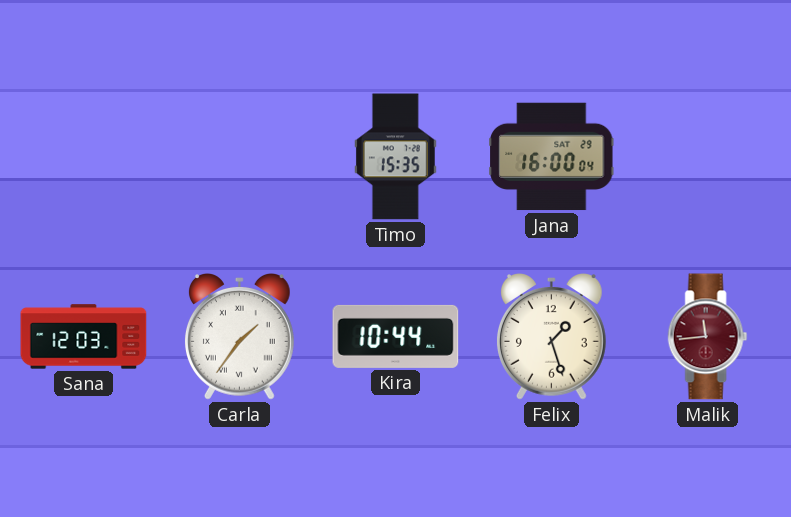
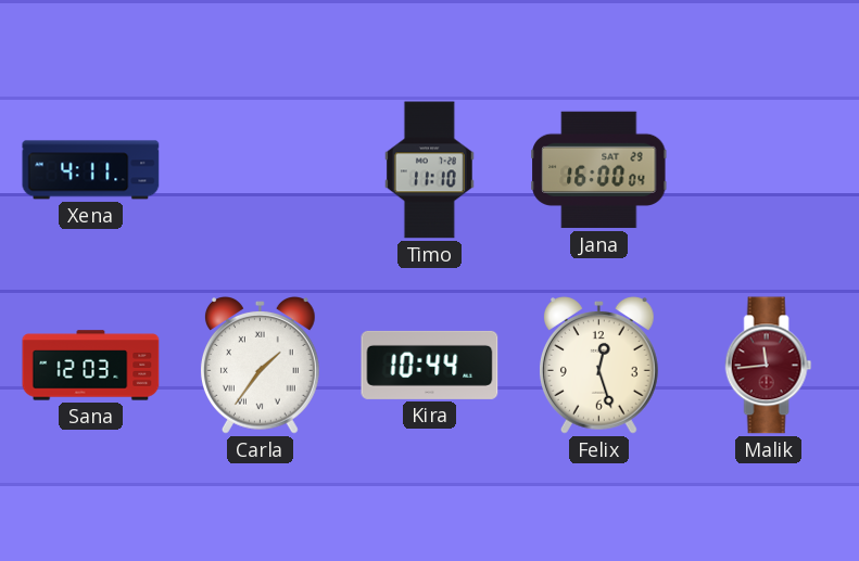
Xena: none -> 4:11 (91, 170)
Timo: 15:35 -> 11:10 (429, 170)
Felix: 1:27 -> 12:27 (598, 366)
